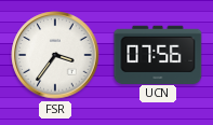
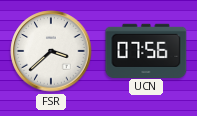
FSR: 3:36 -> 3:38 (51, 51)
